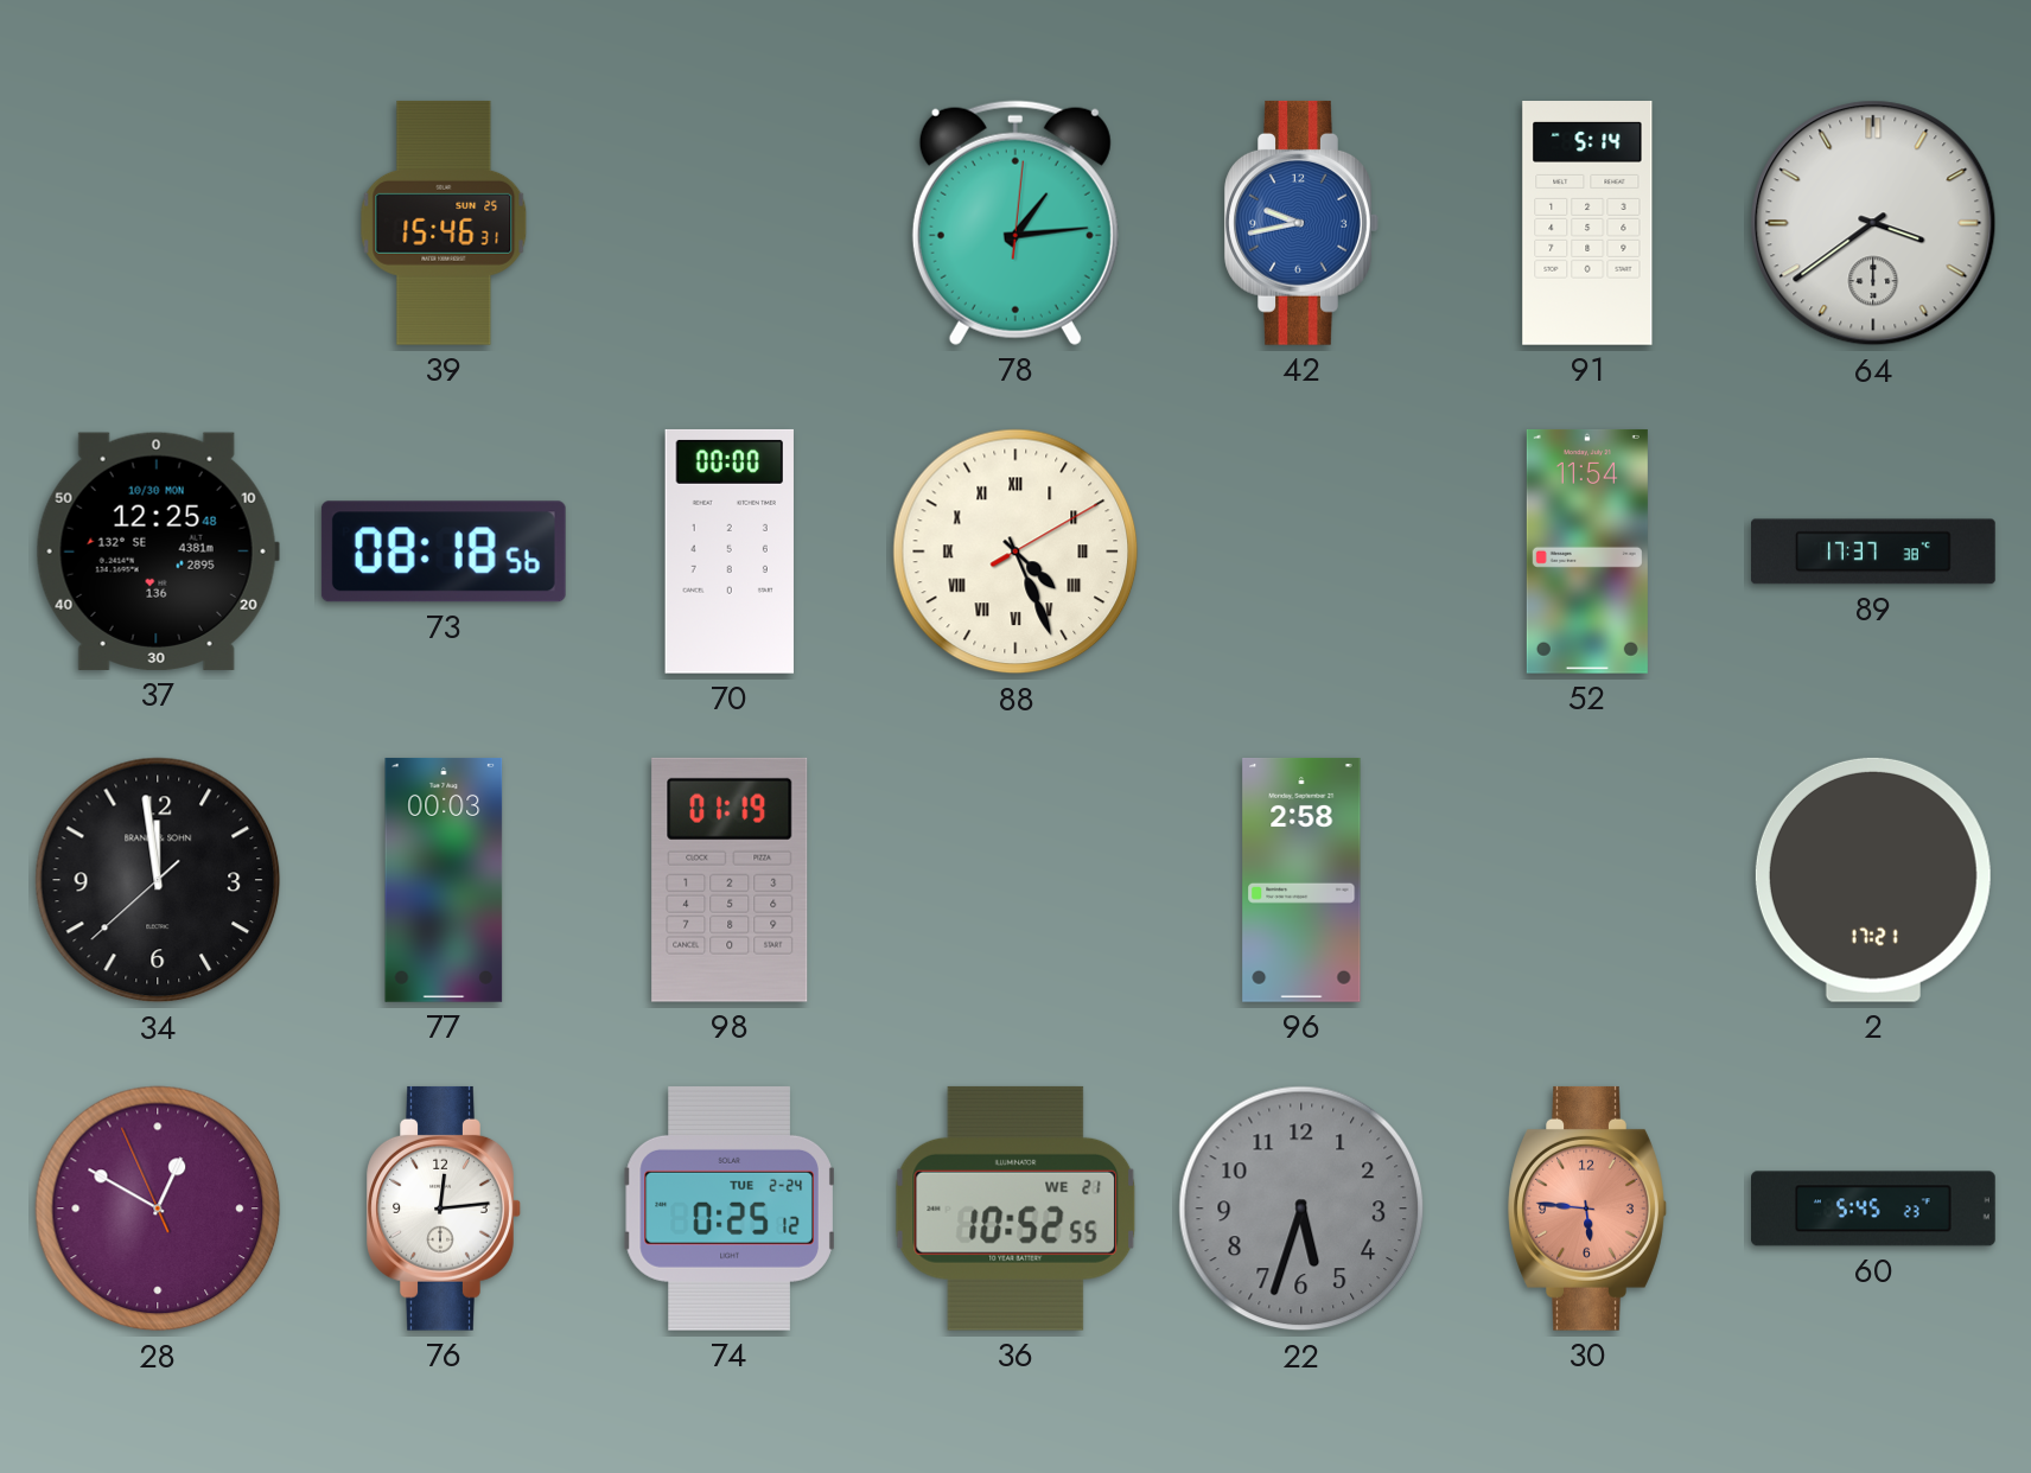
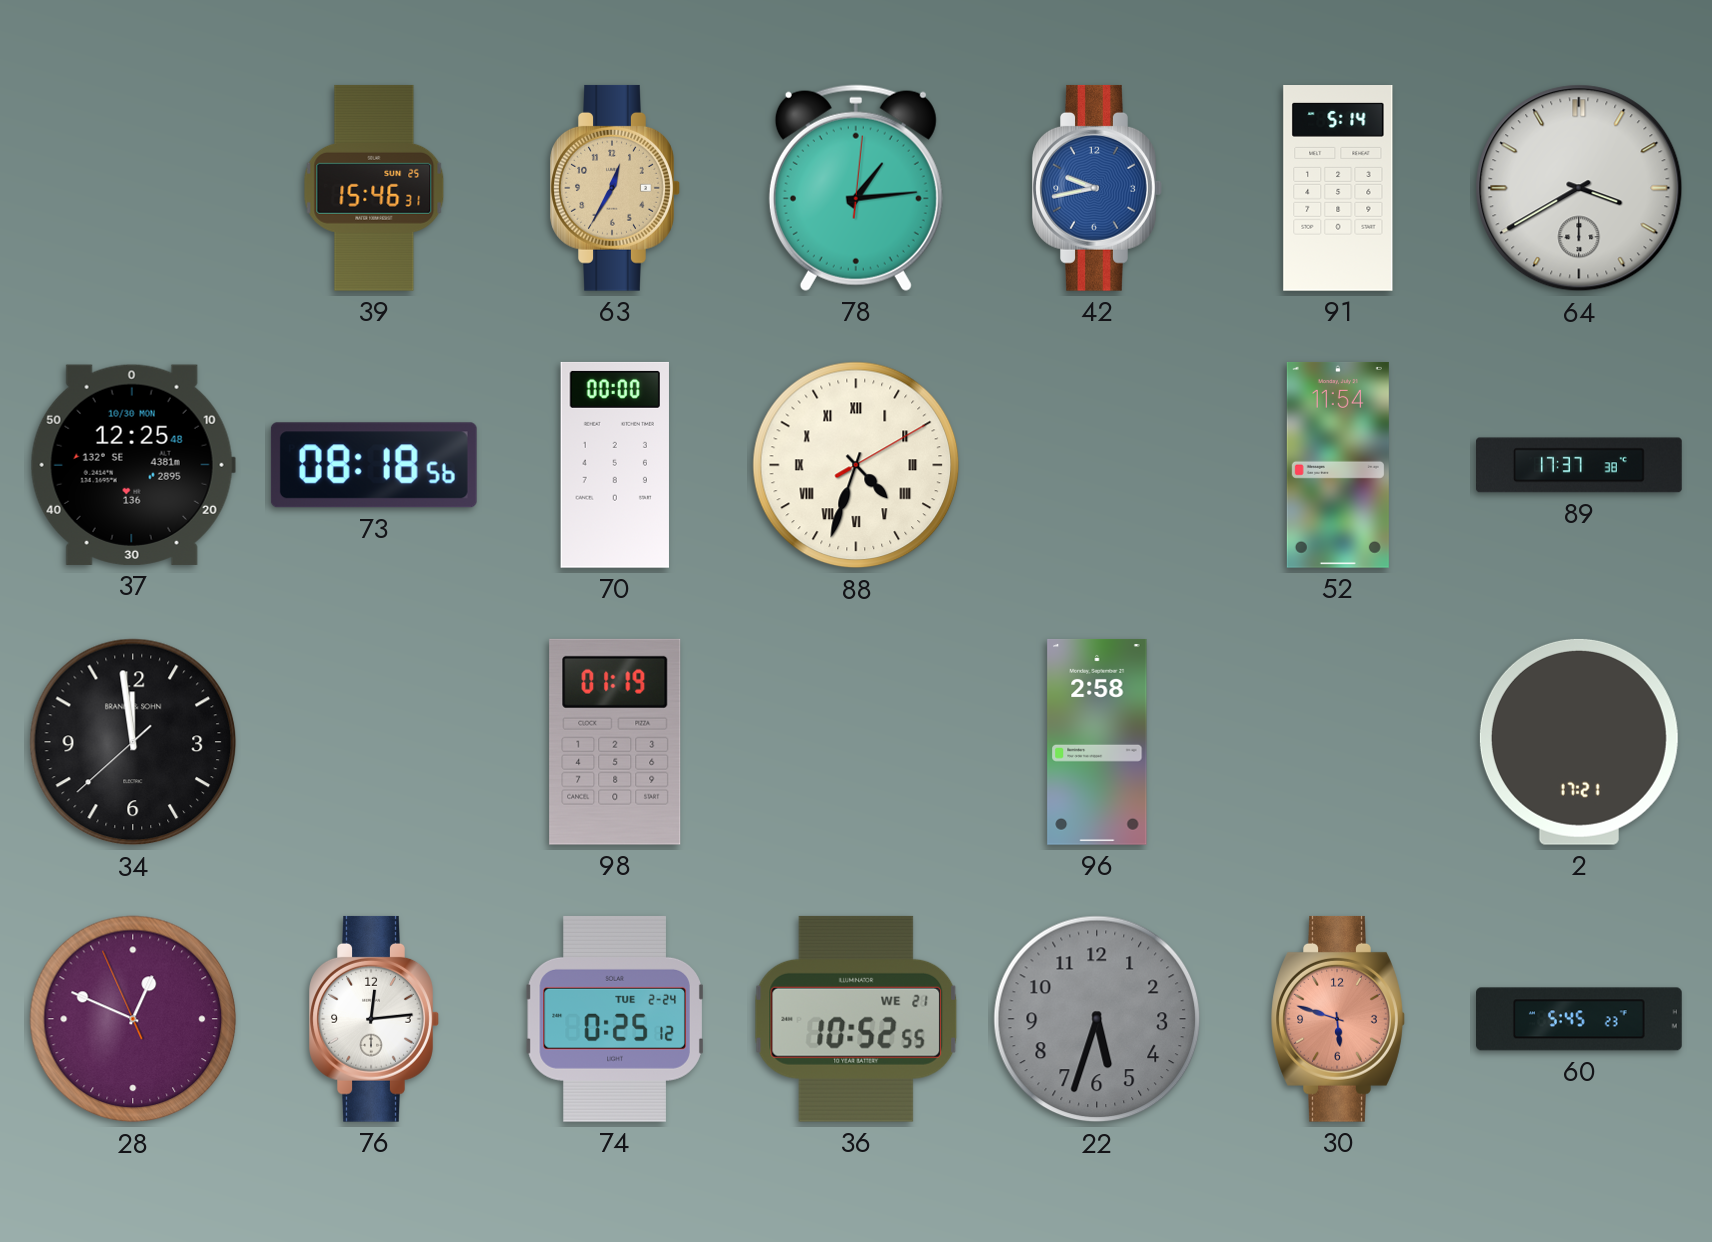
63: none -> 12:35 (615, 188)
64: 3:39 -> 3:40 (1579, 188)
88: 4:26 -> 4:33 (856, 465)
77: 00:03 -> none (444, 880)
28: 12:49 -> 12:48 (133, 1019)
30: 5:46 -> 5:48 (1338, 1019)
